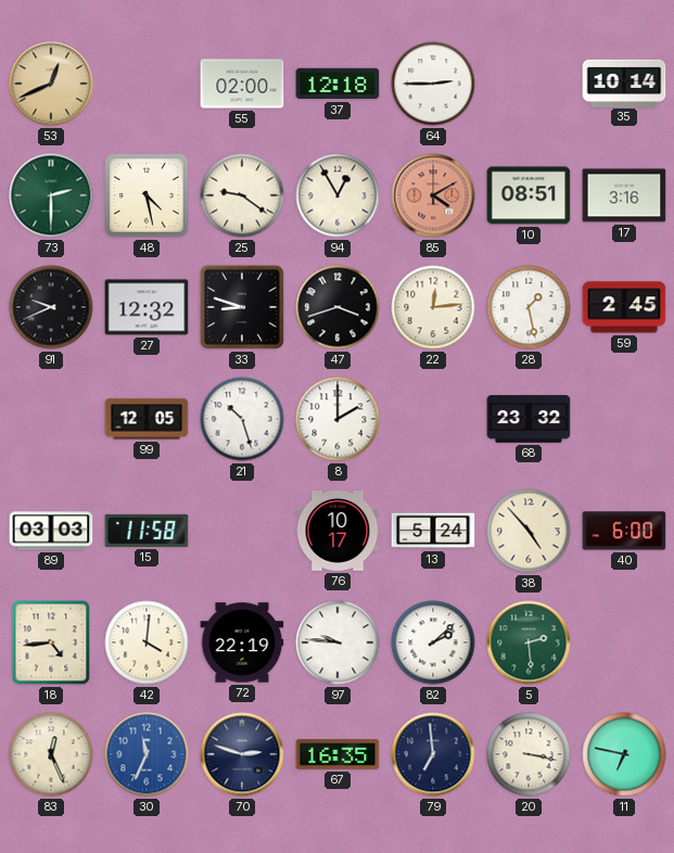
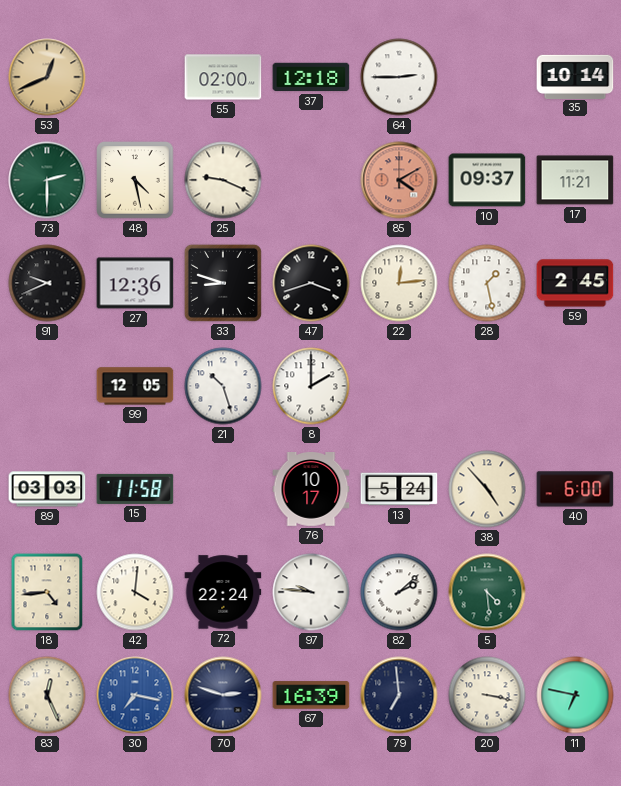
25: 9:21 -> 9:19 (223, 180)
94: 12:55 -> none (338, 195)
10: 08:51 -> 09:37 (487, 180)
17: 3:16 -> 11:21 (575, 180)
27: 12:32 -> 12:36 (135, 283)
68: 23:32 -> none (529, 419)
72: 22:19 -> 22:24 (223, 592)
5: 2:29 -> 4:29 (487, 592)
30: 11:34 -> 7:17 (135, 695)
67: 16:35 -> 16:39 (311, 695)
